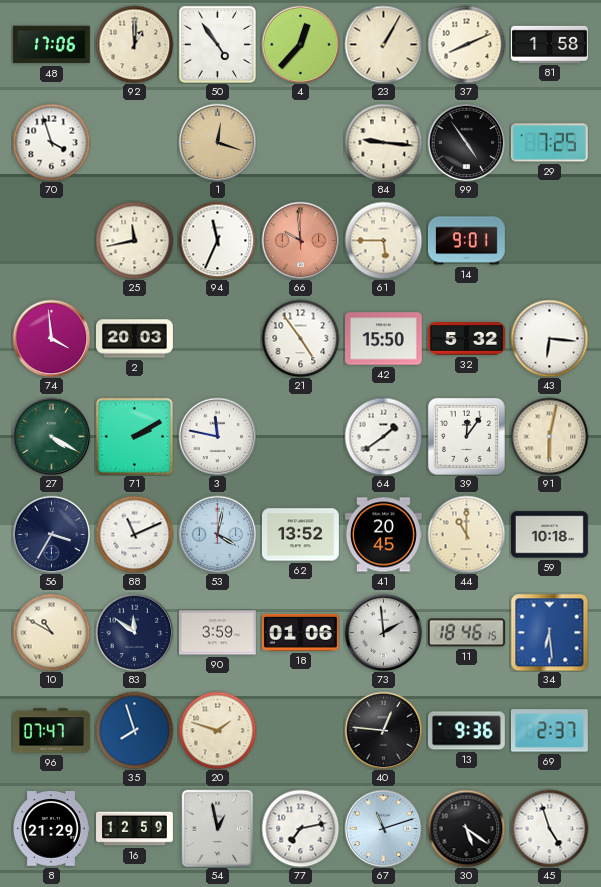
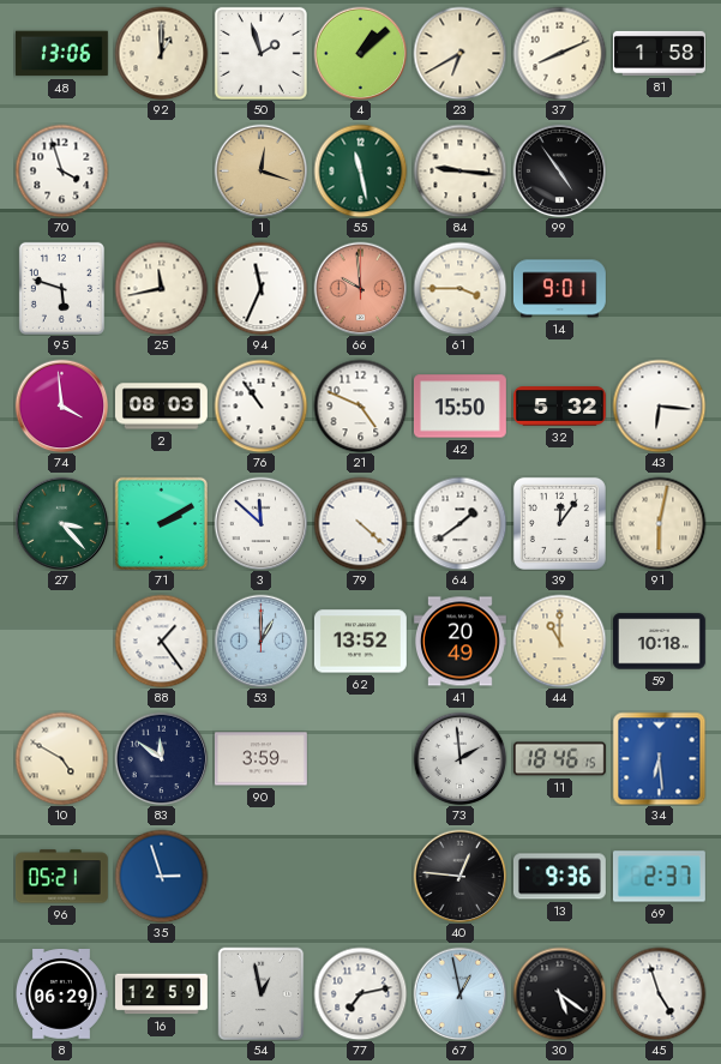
48: 17:06 -> 13:06 (61, 54)
50: 4:54 -> 1:57 (260, 53)
4: 12:37 -> 1:08 (360, 53)
23: 1:05 -> 6:40 (459, 53)
55: none -> 11:28 (360, 170)
29: 7:25 -> none (549, 143)
95: none -> 5:48 (61, 288)
61: 5:45 -> 3:45 (459, 288)
2: 20:03 -> 08:03 (162, 407)
76: none -> 10:54 (260, 405)
21: 4:54 -> 4:49 (360, 405)
27: 4:20 -> 3:23 (61, 523)
3: 11:47 -> 11:52 (260, 523)
79: none -> 4:22 (360, 523)
56: 3:35 -> none (51, 534)
88: 11:11 -> 1:24 (161, 641)
53: 4:02 -> 1:00 (260, 641)
41: 20:45 -> 20:49 (459, 642)
10: 10:50 -> 4:50 (61, 758)
18: 01:06 -> none (300, 632)
96: 07:47 -> 05:21 (61, 877)
35: 7:57 -> 2:57 (161, 876)
20: 1:48 -> none (217, 730)
8: 21:29 -> 06:29 (62, 994)
67: 11:12 -> 12:58 (459, 993)
